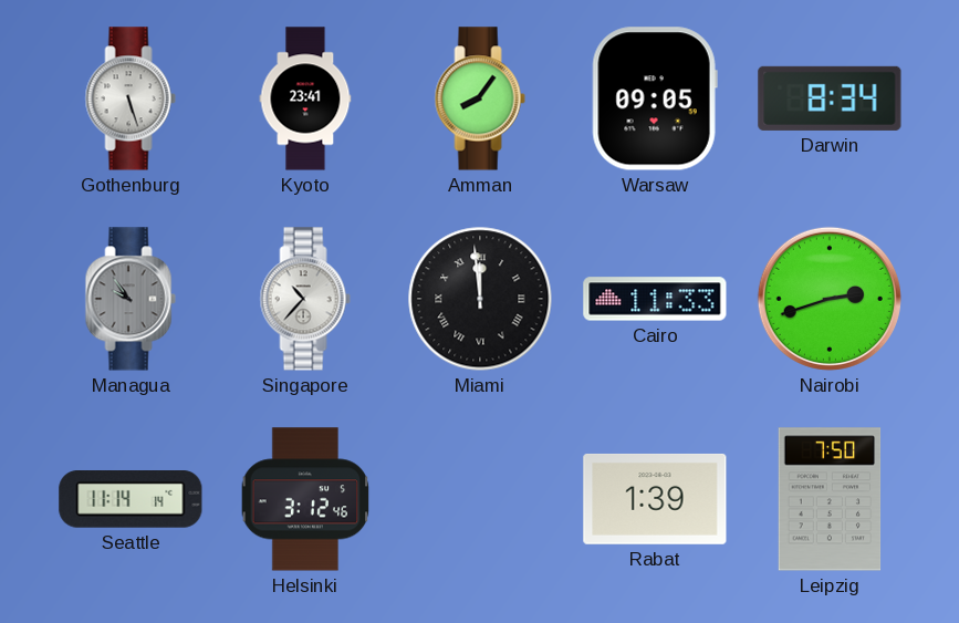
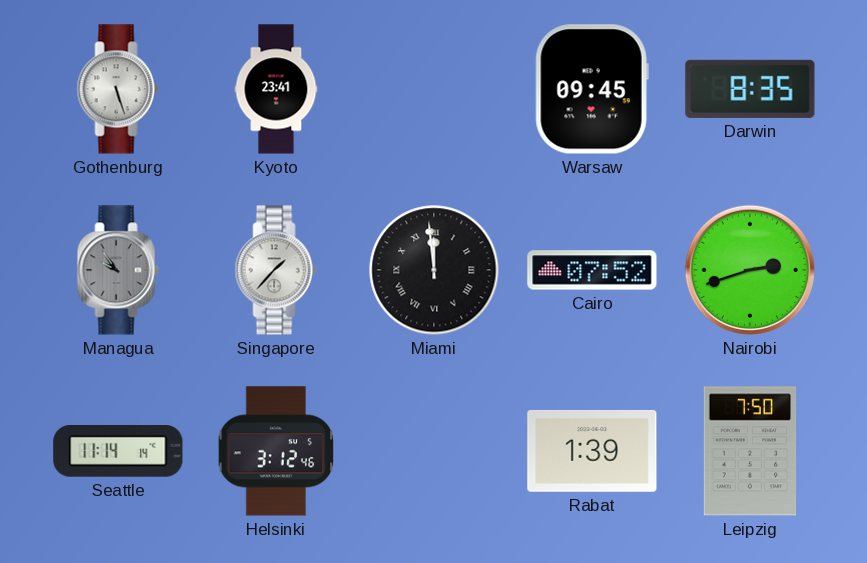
Amman: 8:06 -> none (480, 98)
Warsaw: 09:05 -> 09:45 (592, 89)
Darwin: 8:34 -> 8:35 (750, 89)
Singapore: 10:37 -> 1:37 (276, 270)
Cairo: 11:33 -> 07:52 (592, 270)
